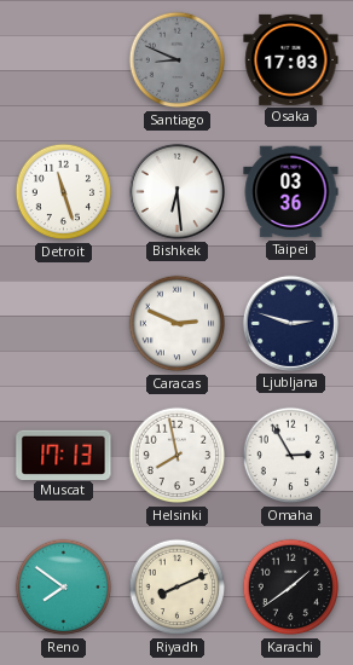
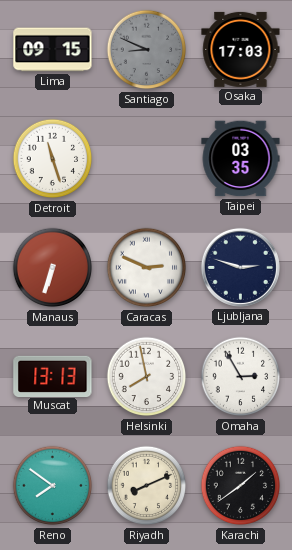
Lima: none -> 09:15 (53, 50)
Bishkek: 6:29 -> none (176, 191)
Taipei: 03:36 -> 03:35 (241, 159)
Manaus: none -> 6:33 (53, 268)
Muscat: 17:13 -> 13:13 (53, 376)
